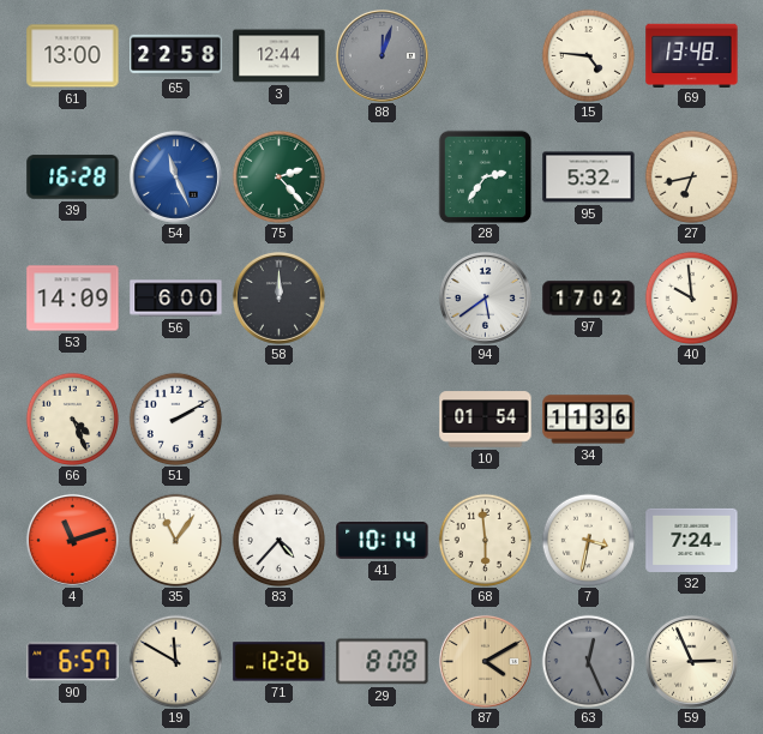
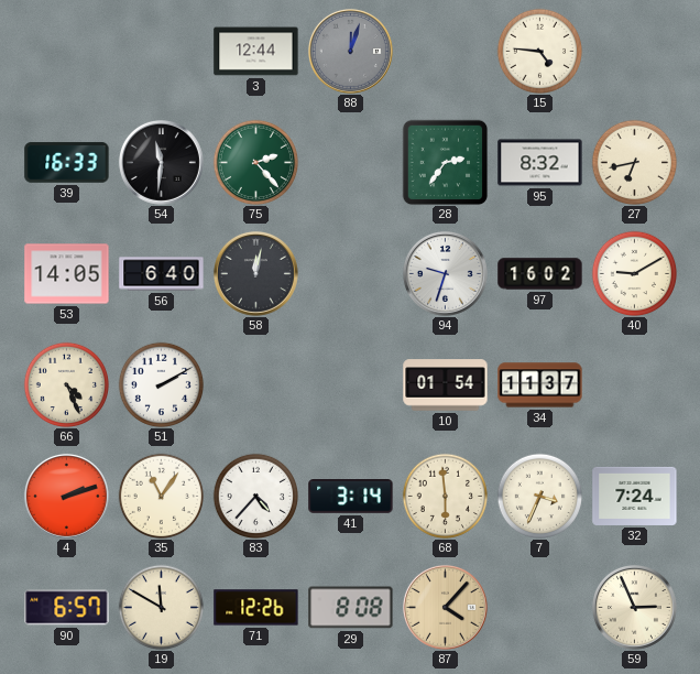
61: 13:00 -> none (73, 56)
65: 22:58 -> none (176, 55)
69: 13:48 -> none (692, 55)
39: 16:28 -> 16:33 (67, 163)
54: 11:26 -> 11:31 (161, 162)
54 dial: blue -> black (161, 162)
95: 5:32 -> 8:32 (540, 163)
53: 14:09 -> 14:05 (67, 274)
56: 6:00 -> 6:40 (162, 274)
58: 12:00 -> 12:02 (255, 273)
94: 5:39 -> 9:33 (445, 273)
97: 17:02 -> 16:02 (540, 274)
40: 9:59 -> 9:10 (634, 273)
34: 11:36 -> 11:37 (540, 385)
4: 11:12 -> 2:12 (66, 496)
41: 10:14 -> 3:14 (351, 497)
7: 3:32 -> 3:34 (539, 496)
87: 4:10 -> 4:07 (445, 607)
63: 12:26 -> none (588, 661)
